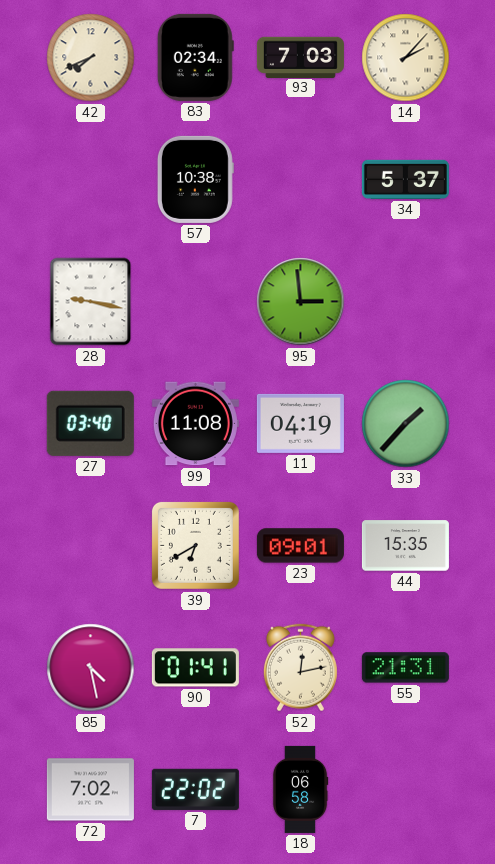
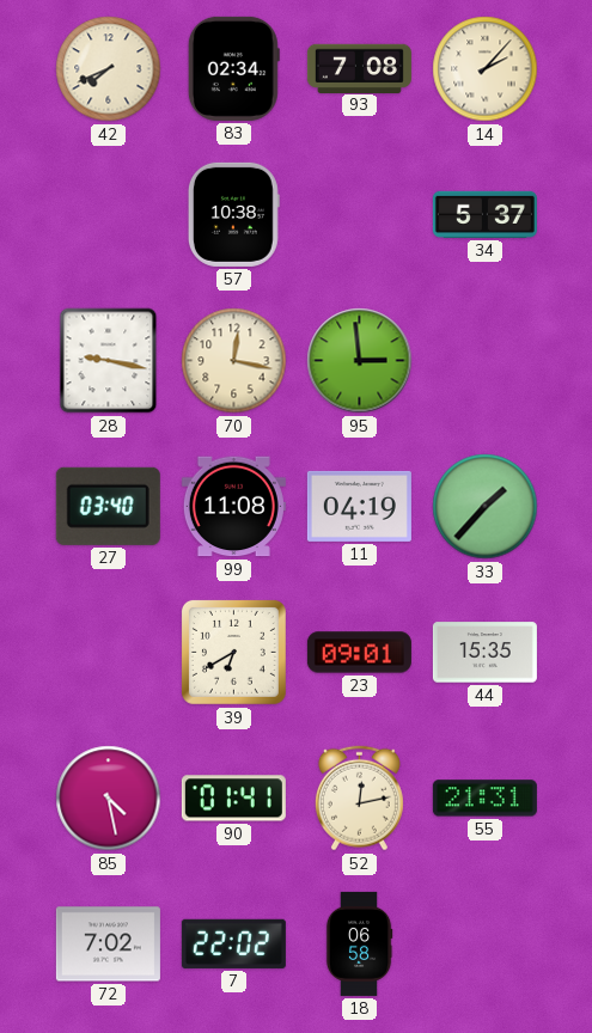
93: 7:03 -> 7:08 (359, 68)
70: none -> 12:17 (234, 361)
